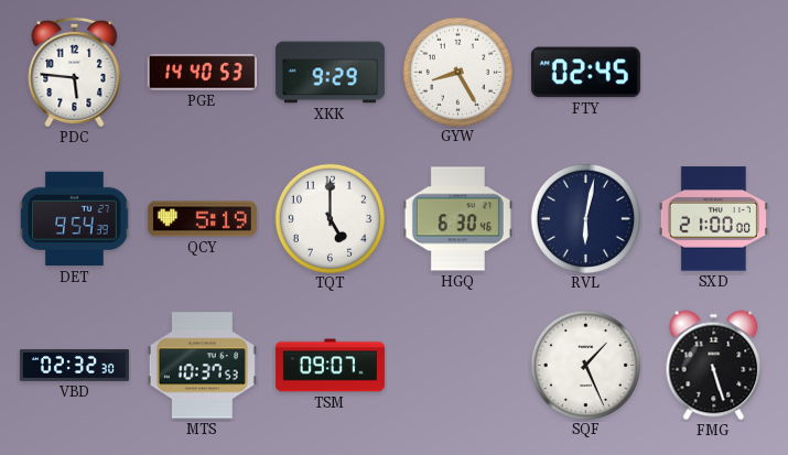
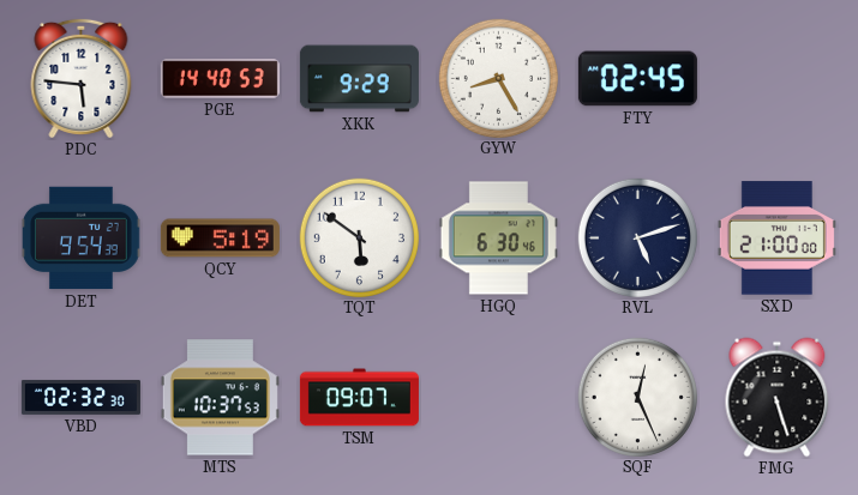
TQT: 5:00 -> 5:51 (359, 237)
RVL: 6:02 -> 5:12 (637, 237)
SQF: 1:26 -> 12:26 (637, 397)
